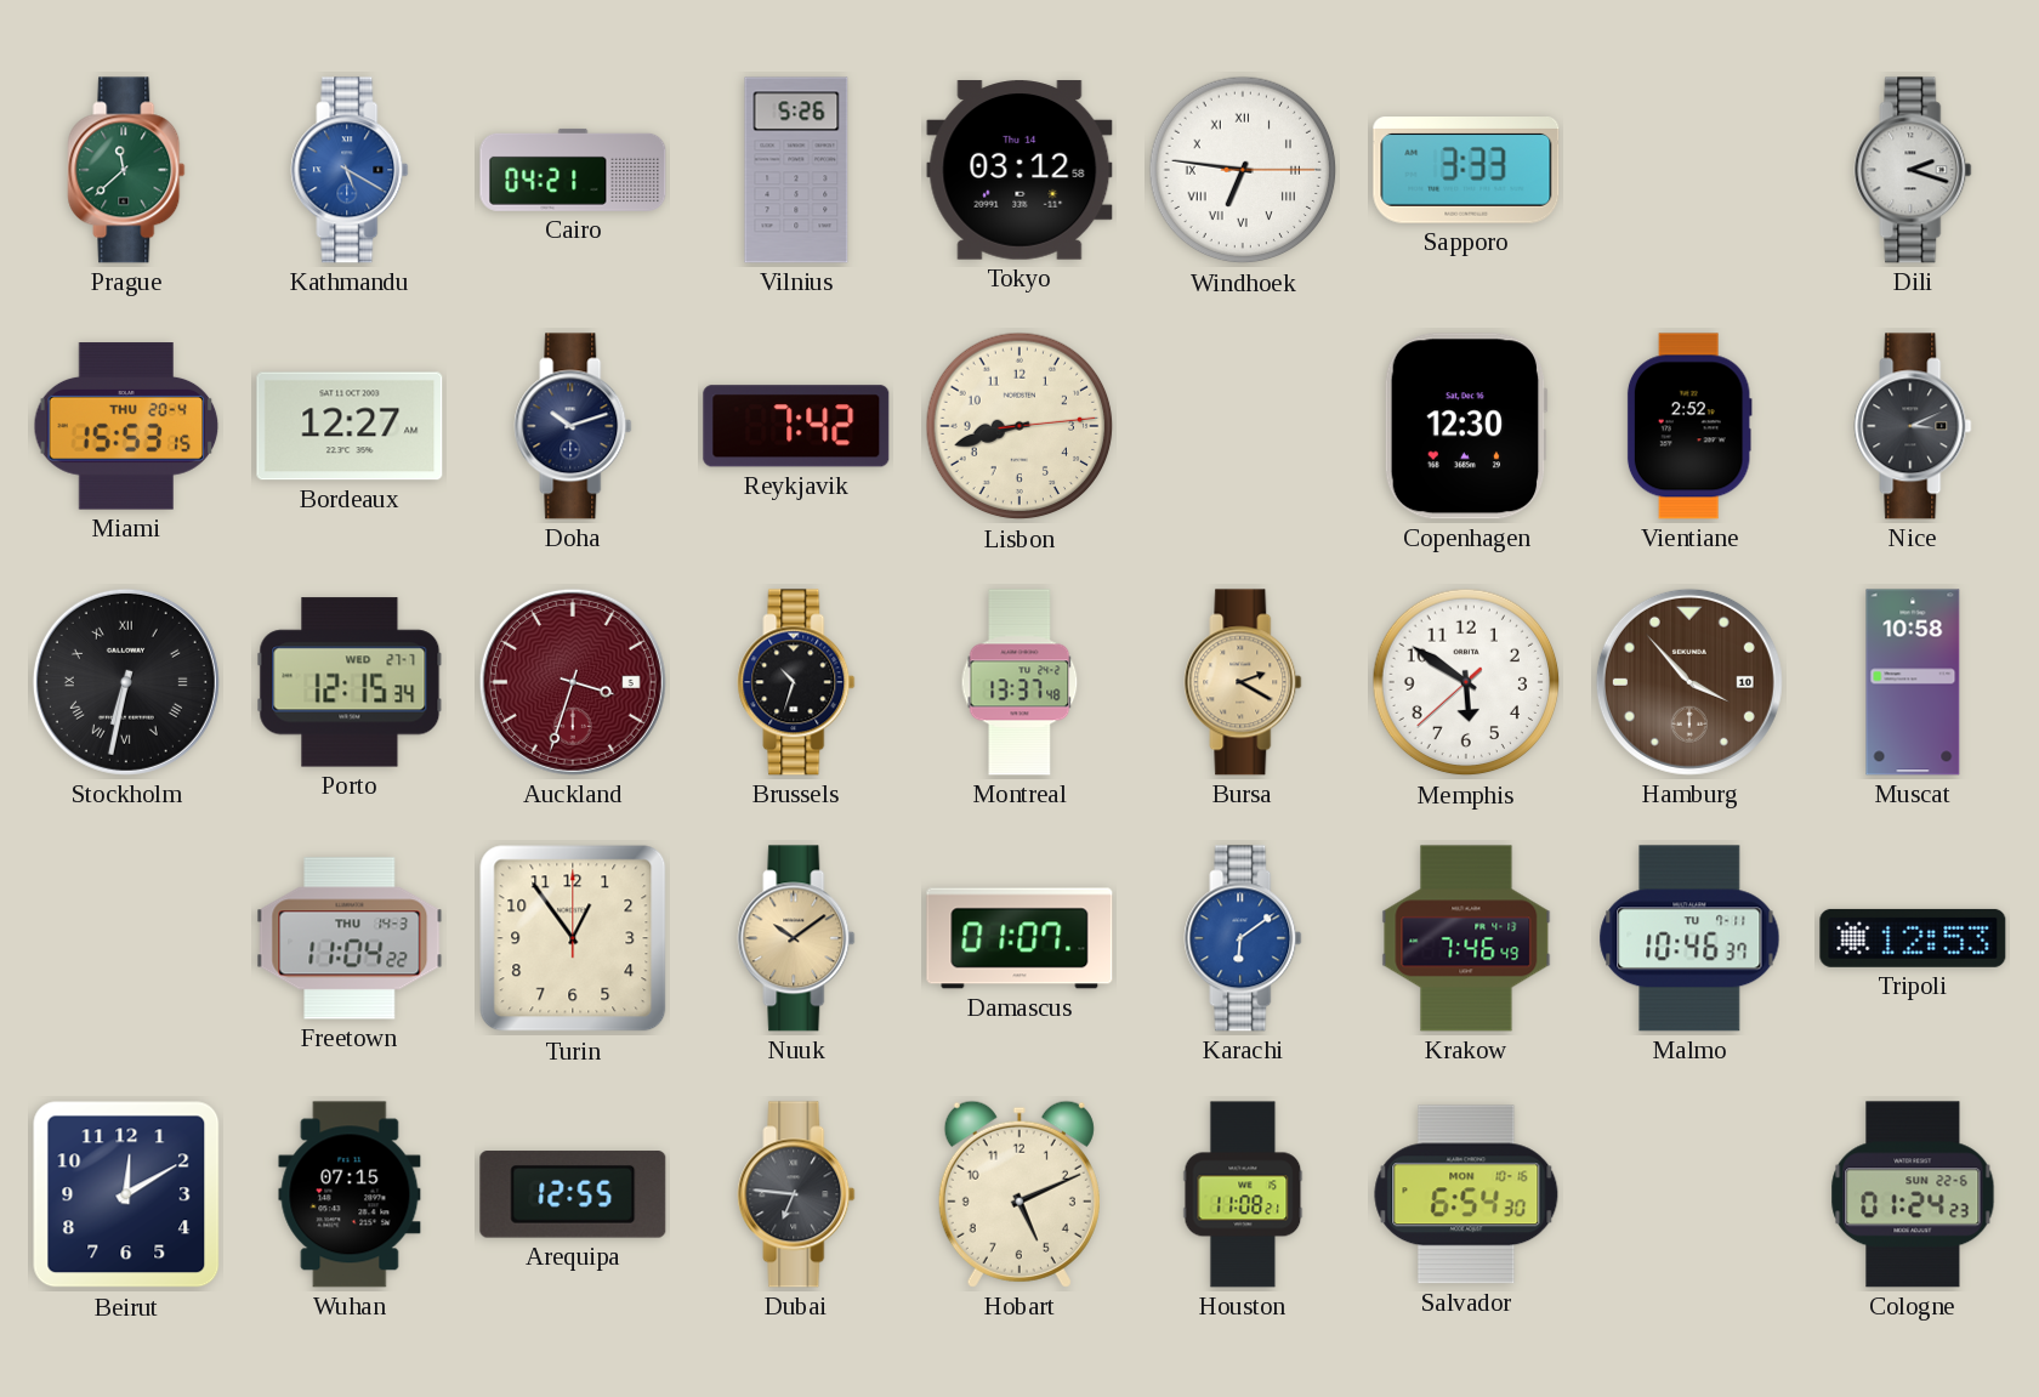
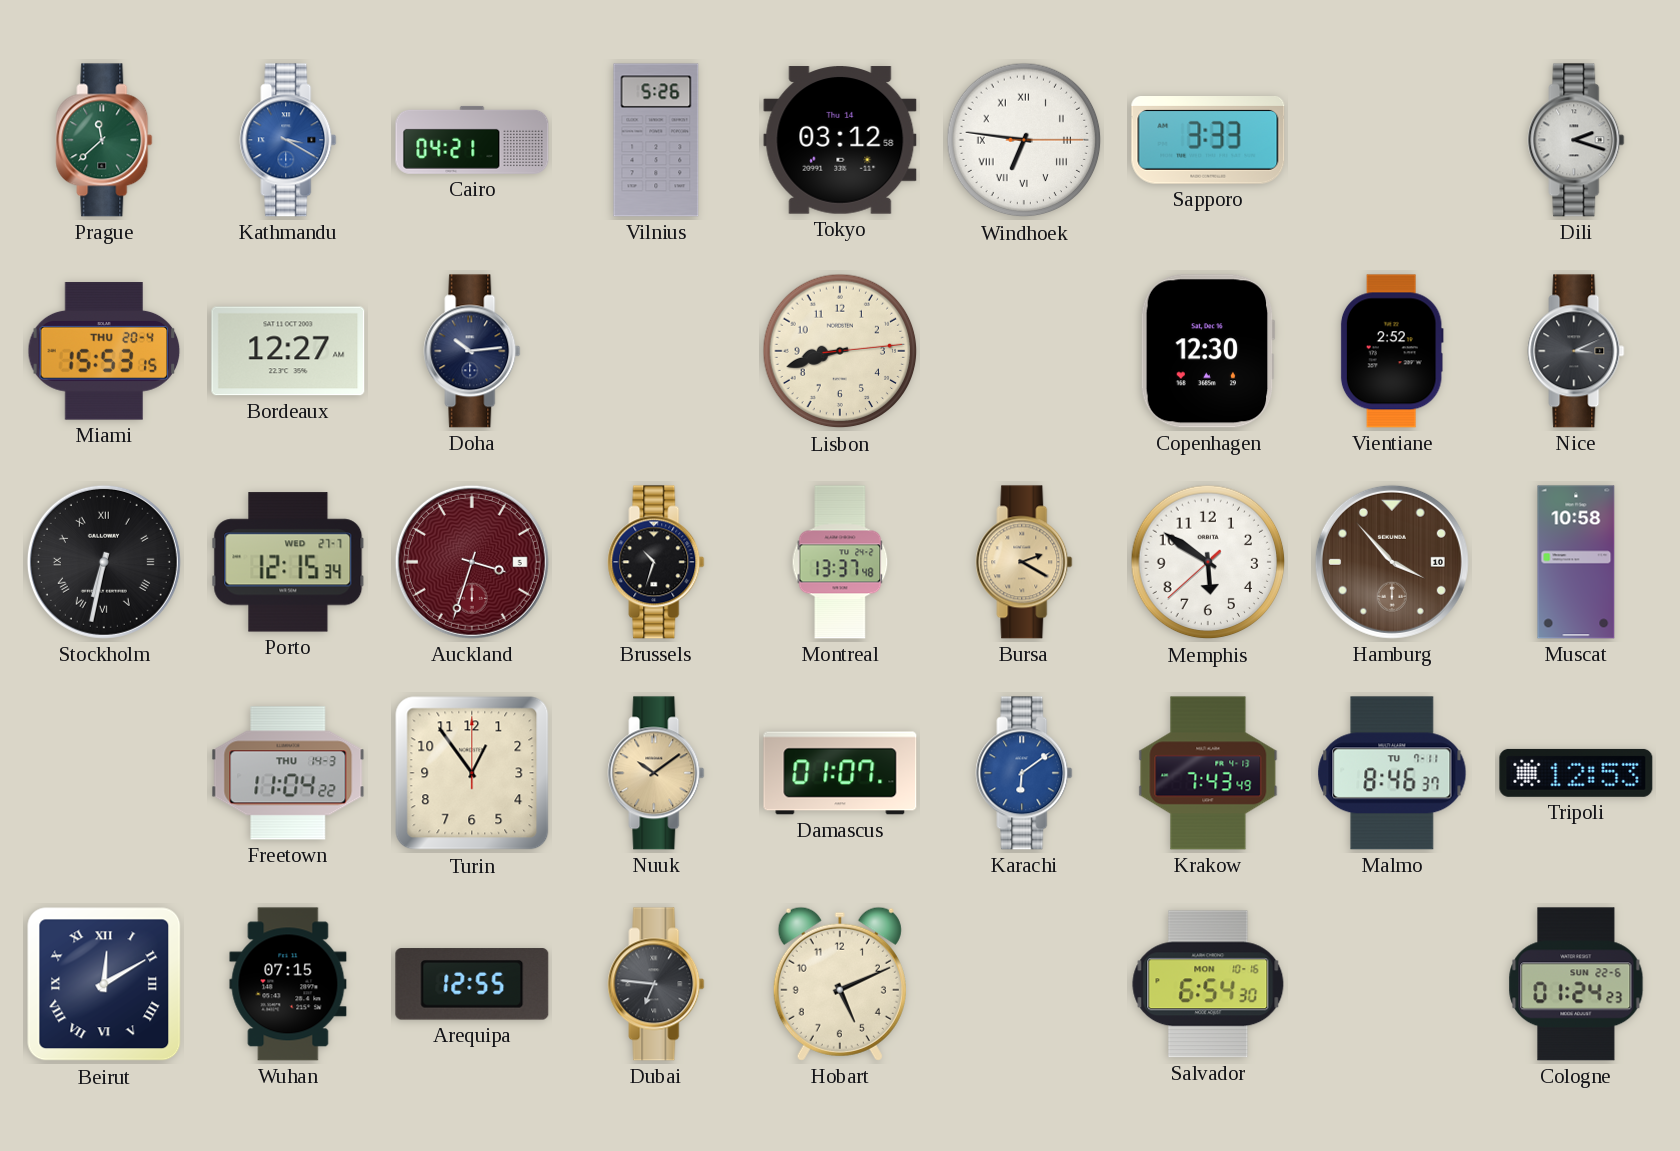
Kathmandu: 5:20 -> 3:20 (288, 140)
Doha: 10:12 -> 10:14 (472, 351)
Reykjavik: 7:42 -> none (796, 426)
Krakow: 7:46 -> 7:43 (1208, 773)
Malmo: 10:46 -> 8:46 (1392, 773)
Beirut numerals: Arabic -> Roman (104, 984)
Houston: 11:08 -> none (1243, 1194)
